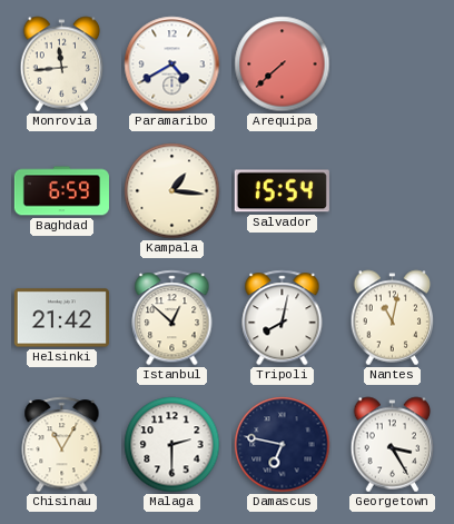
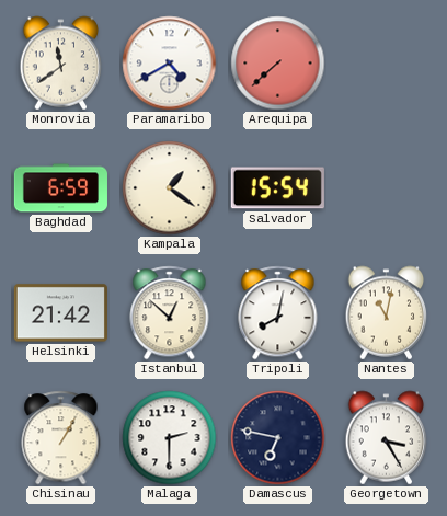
Monrovia: 11:44 -> 11:39 (61, 64)
Kampala: 1:16 -> 1:21 (170, 188)
Chisinau: 11:05 -> 1:05 (61, 438)
